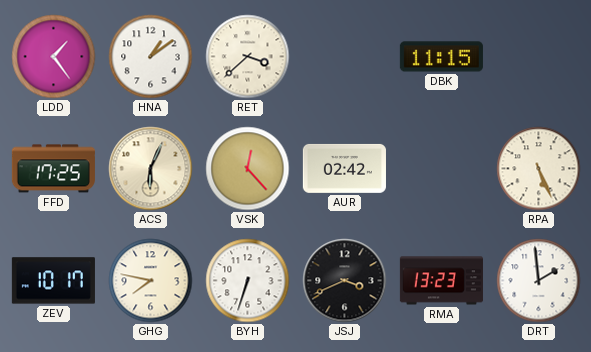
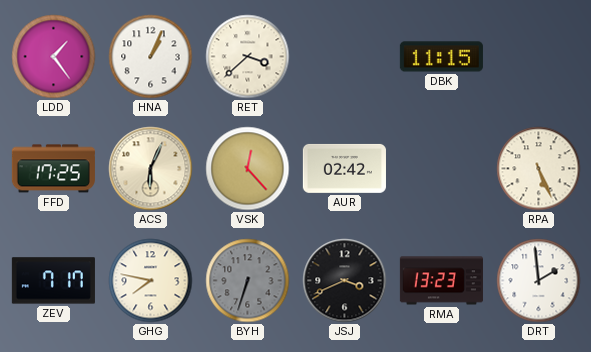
HNA: 1:09 -> 1:04 (151, 57)
ZEV: 10:17 -> 7:17 (53, 281)
BYH dial: white -> grey (248, 281)
